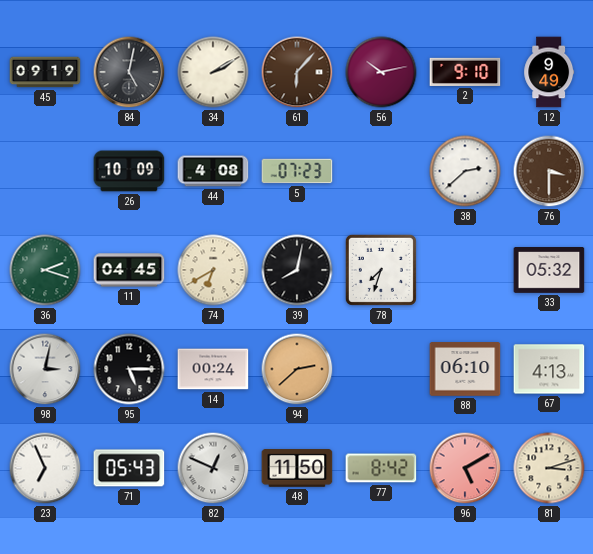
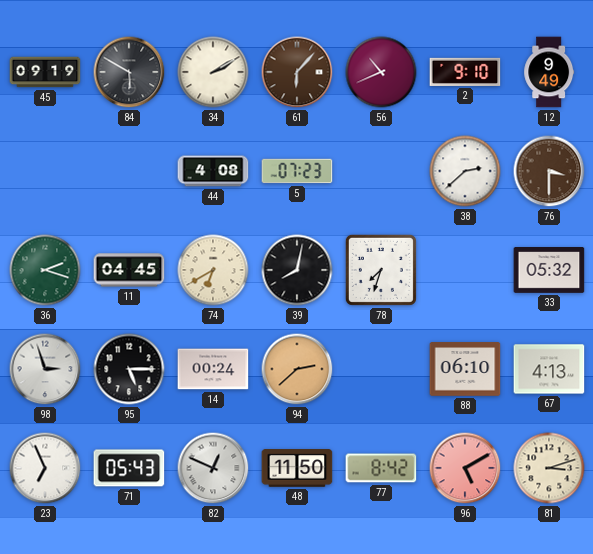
84: 5:02 -> 5:50 (129, 72)
56: 10:13 -> 10:41 (381, 72)
26: 10:09 -> none (129, 171)
98: 3:02 -> 2:57 (45, 369)
